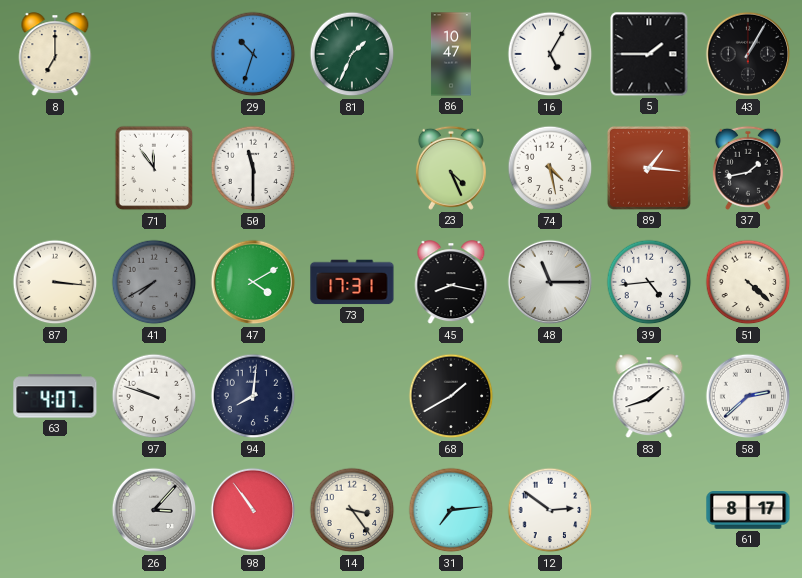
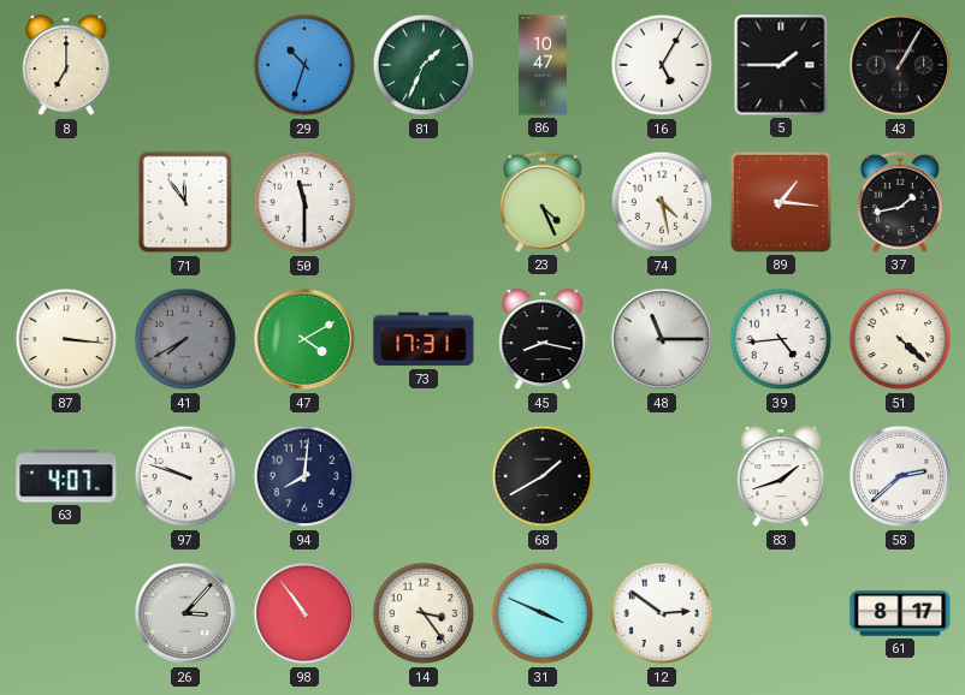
31: 7:14 -> 3:49 (543, 613)
